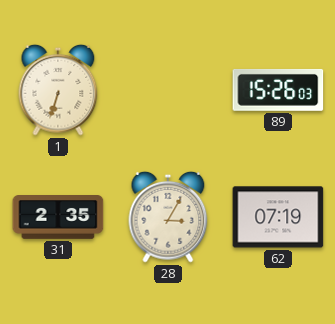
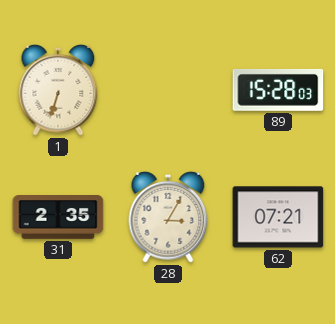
89: 15:26 -> 15:28 (278, 90)
62: 07:19 -> 07:21 (278, 217)
